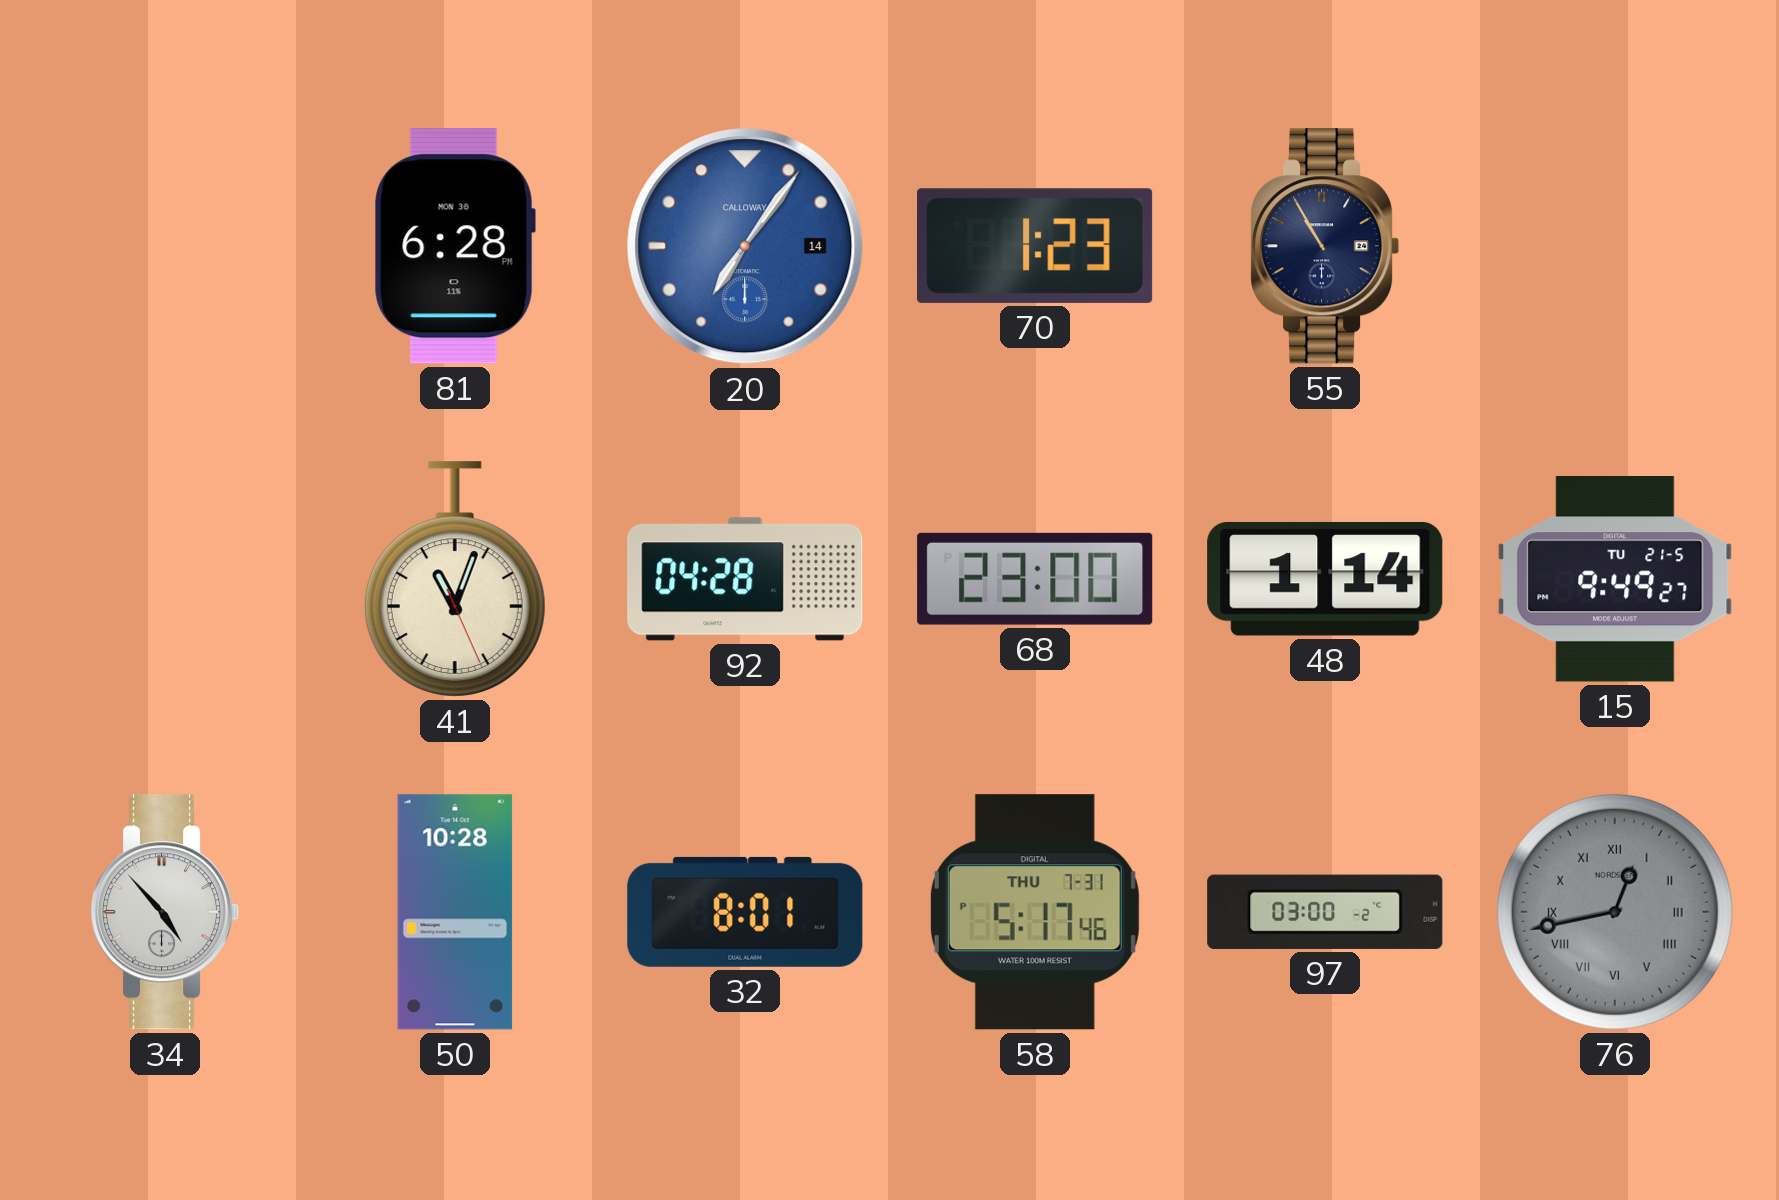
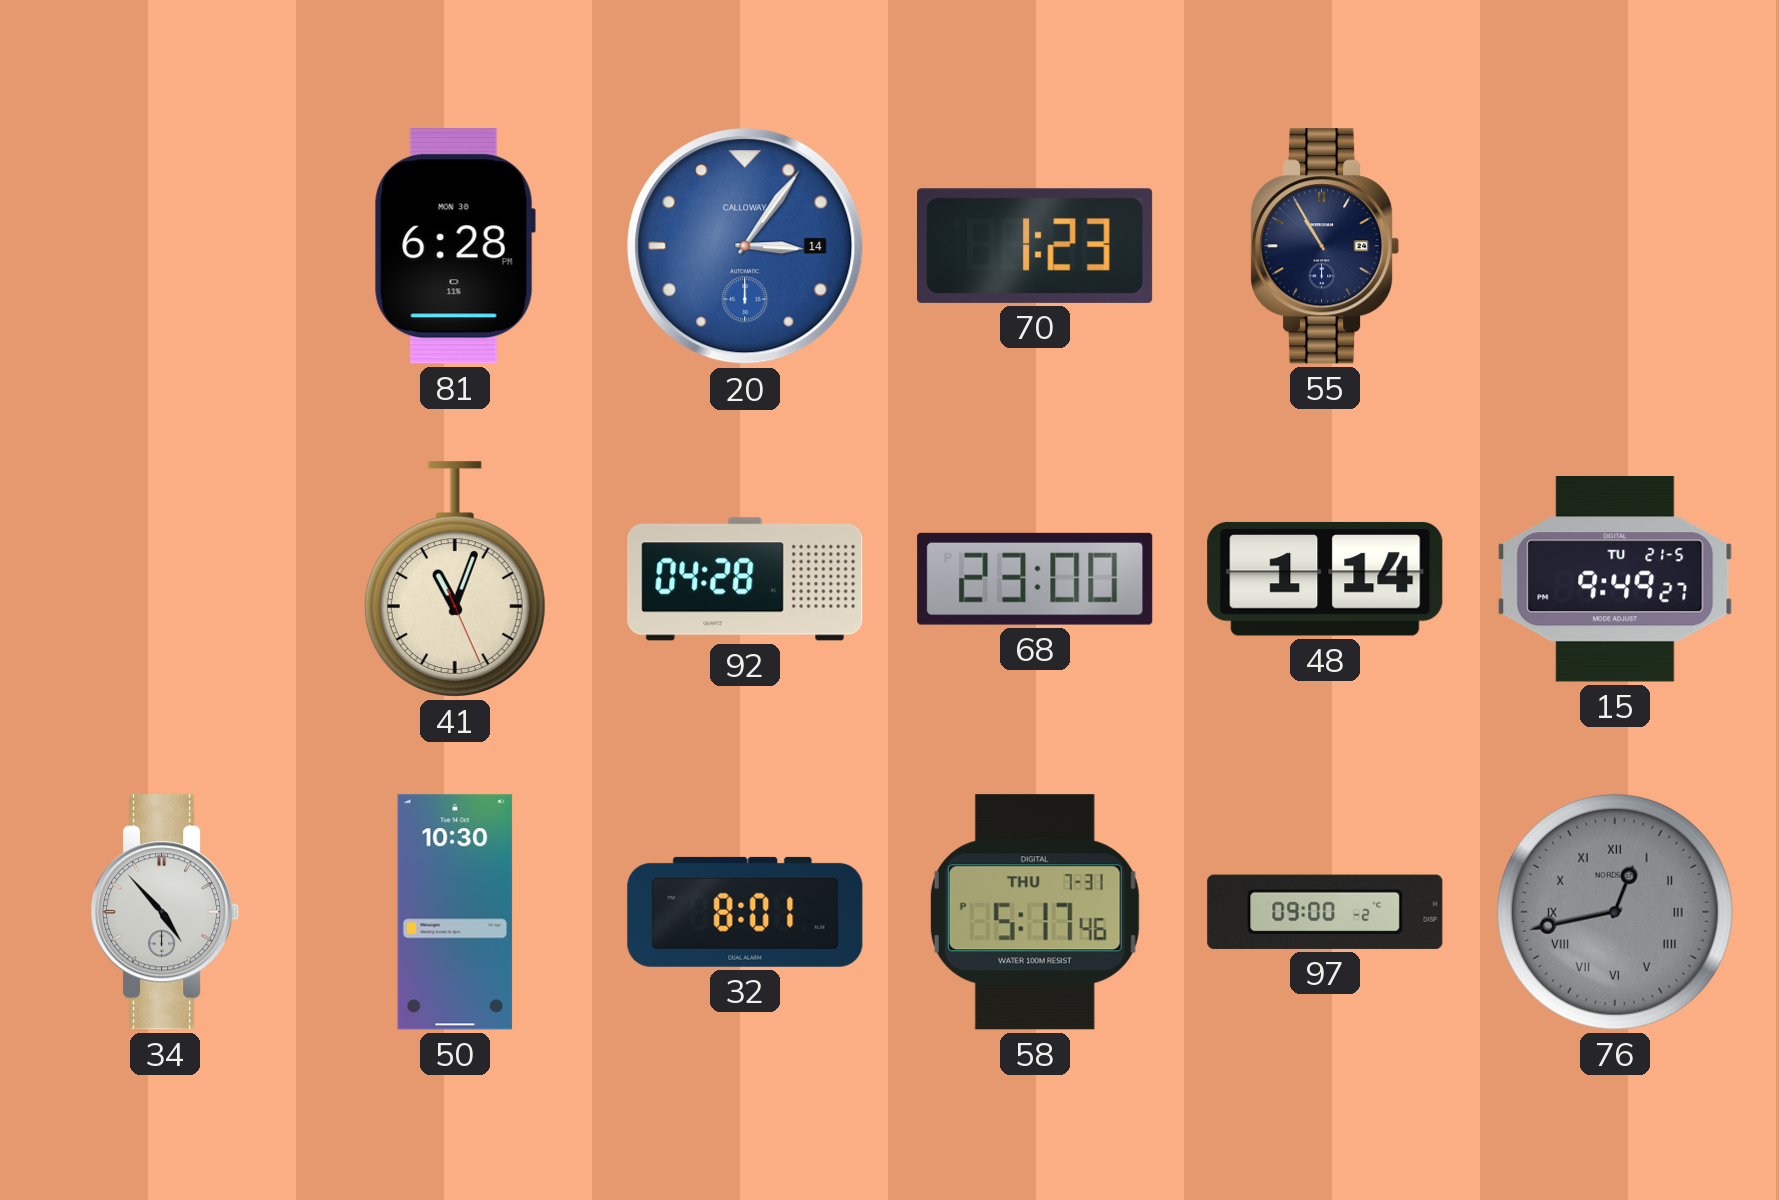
20: 7:06 -> 3:06 (745, 246)
50: 10:28 -> 10:30 (455, 912)
97: 03:00 -> 09:00 (1325, 912)
